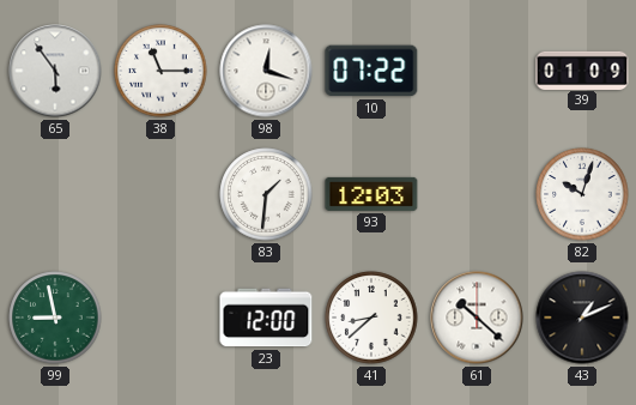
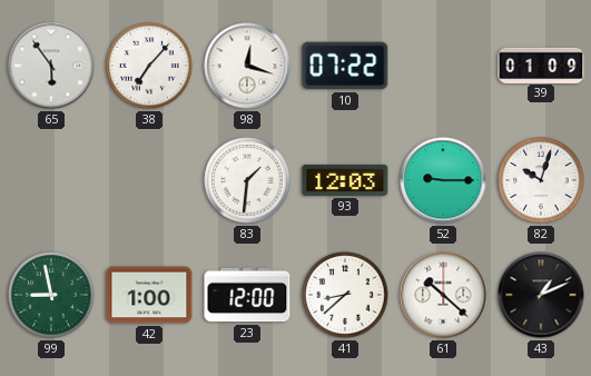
38: 11:15 -> 7:07 (149, 66)
52: none -> 9:15 (443, 180)
42: none -> 1:00 (149, 295)
